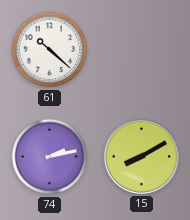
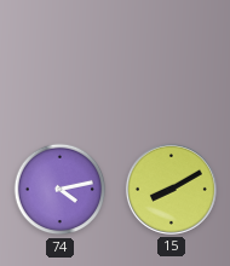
61: 10:22 -> none (50, 50)
74: 2:13 -> 4:13 (61, 190)
